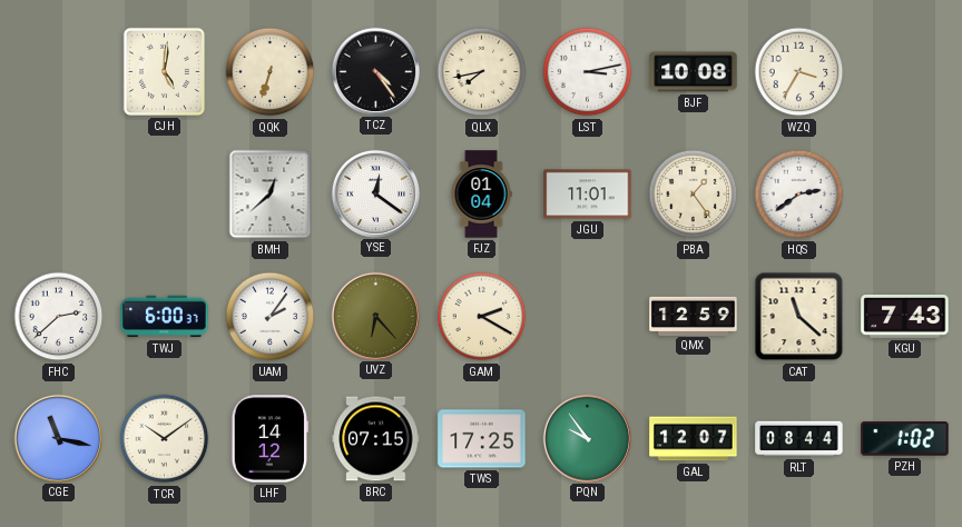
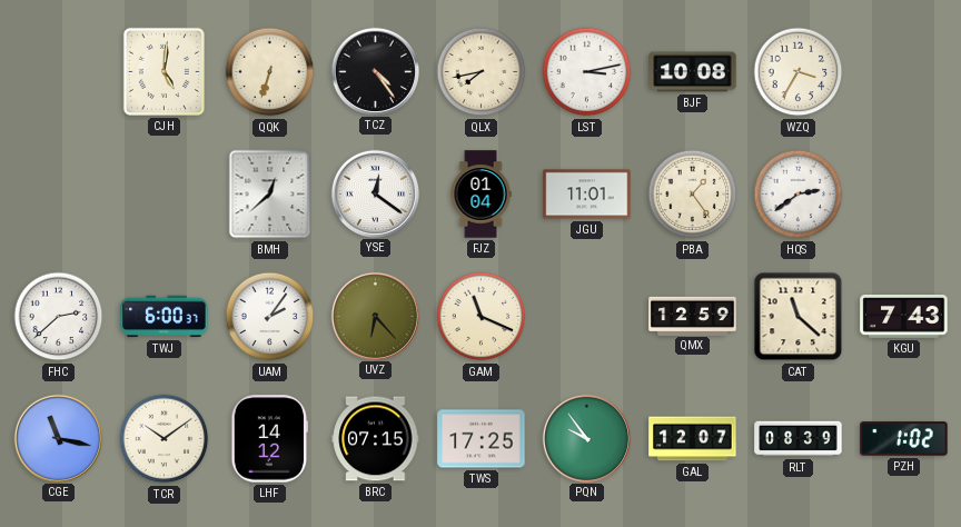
GAM: 2:20 -> 11:19 (482, 317)
RLT: 08:44 -> 08:39 (799, 439)
